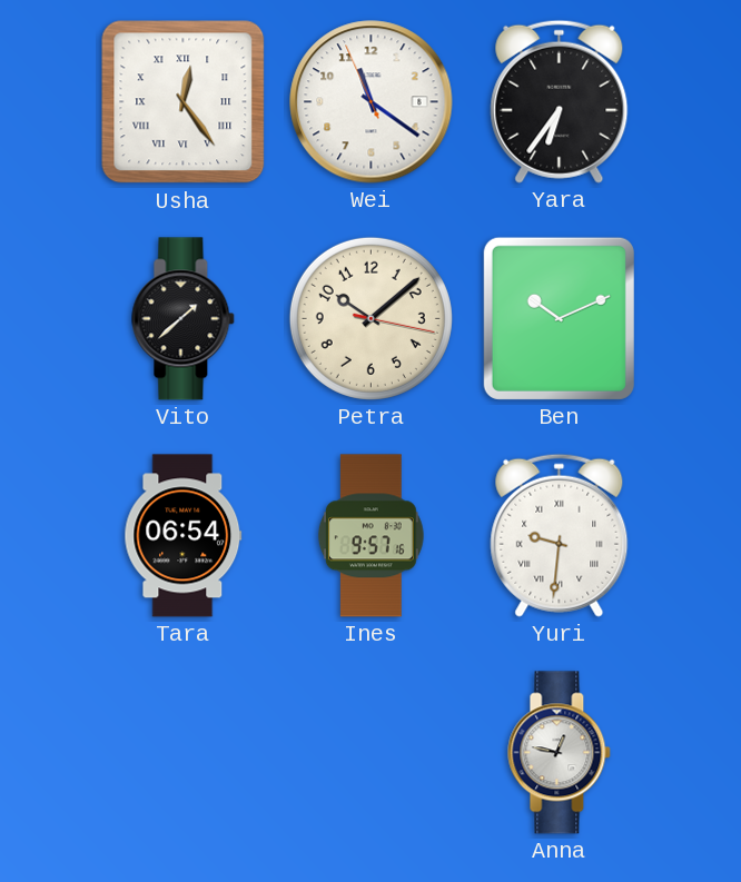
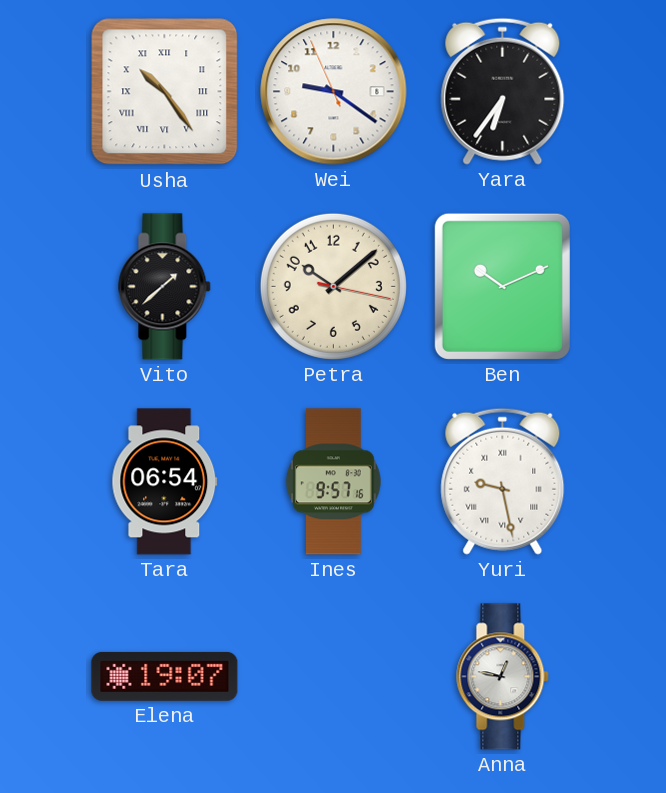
Usha: 12:24 -> 10:24 (165, 92)
Wei: 11:20 -> 9:20 (334, 92)
Yuri: 9:31 -> 9:28 (503, 481)
Elena: none -> 19:07 (165, 676)
